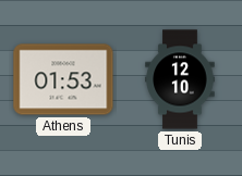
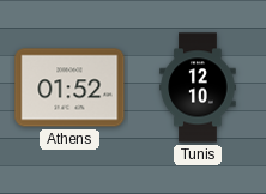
Athens: 01:53 -> 01:52 (69, 87)
